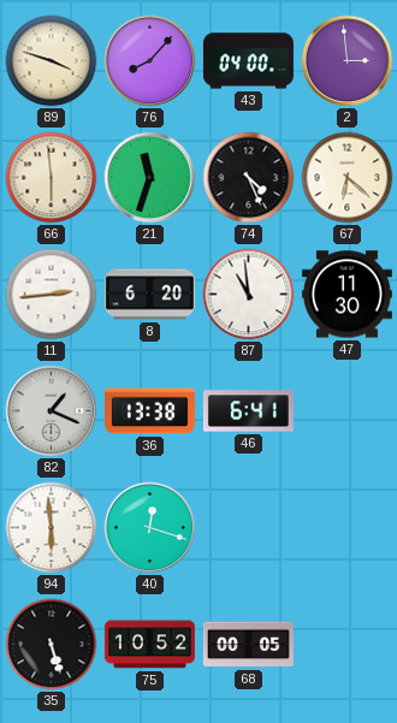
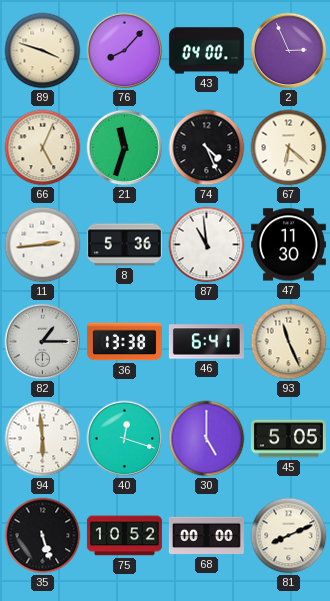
2: 2:59 -> 2:56 (289, 51)
66: 5:59 -> 5:04 (43, 148)
8: 6:20 -> 5:36 (124, 245)
82: 1:19 -> 1:15 (43, 342)
93: none -> 11:26 (289, 342)
30: none -> 5:00 (207, 439)
45: none -> 5:05 (288, 439)
68: 00:05 -> 00:00 (206, 536)
81: none -> 8:11 (289, 536)
